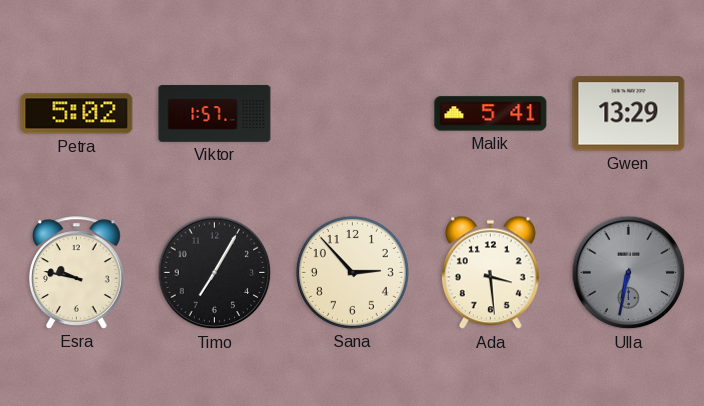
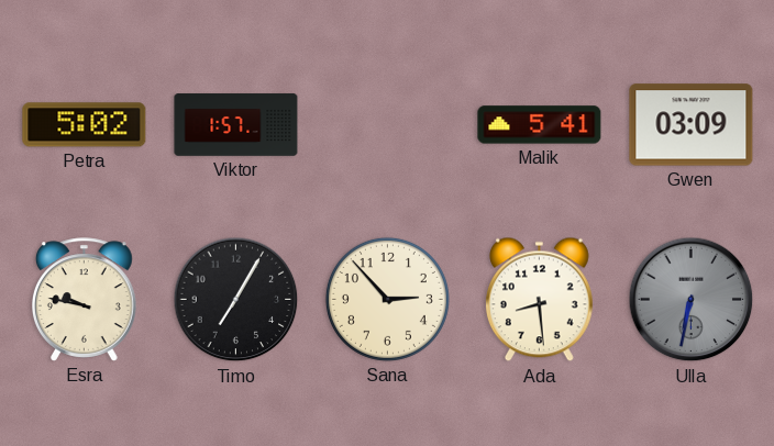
Gwen: 13:29 -> 03:09 (692, 125)
Ada: 3:29 -> 8:29 (539, 300)
